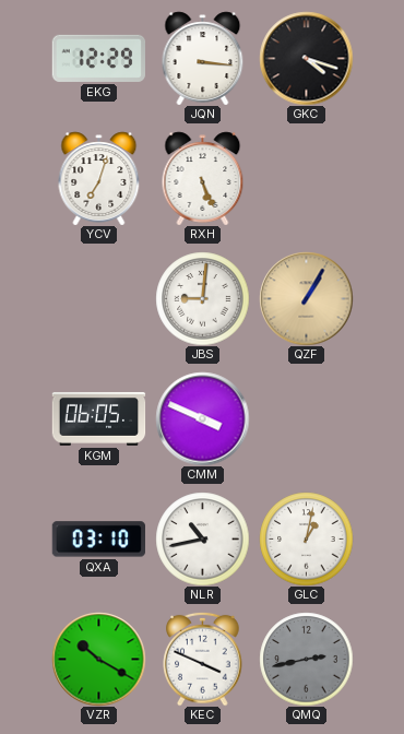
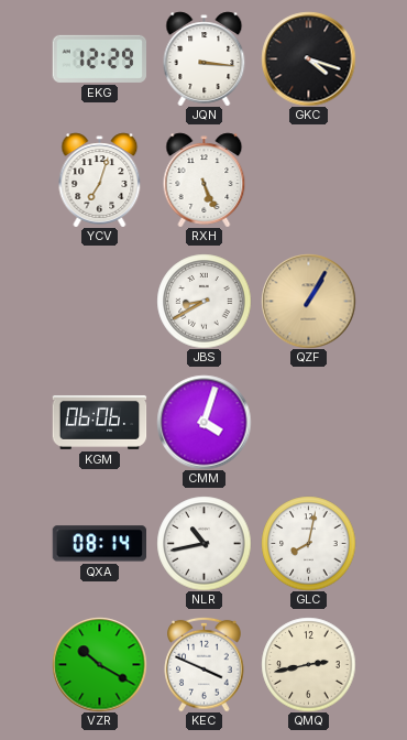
JBS: 9:01 -> 8:40 (204, 301)
KGM: 06:05 -> 06:06 (99, 422)
CMM: 3:49 -> 4:03 (204, 422)
QXA: 03:10 -> 08:14 (99, 544)
GLC: 1:02 -> 8:02 (308, 543)
QMQ dial: grey -> cream (308, 664)
